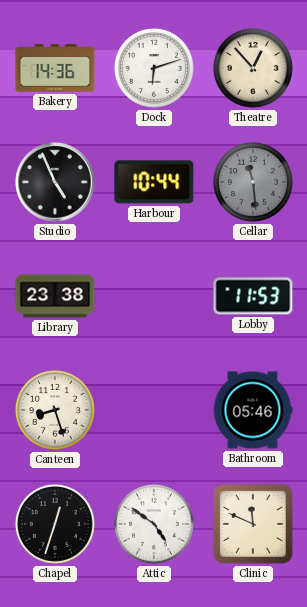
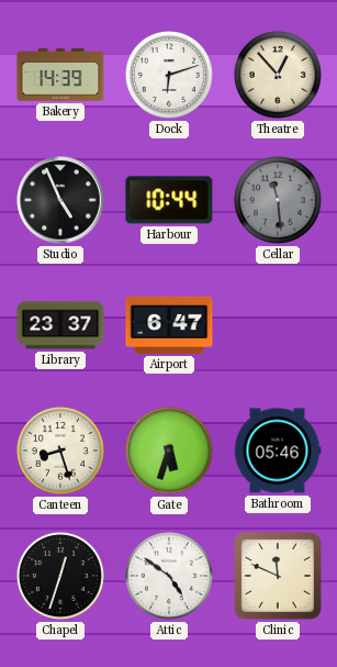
Bakery: 14:36 -> 14:39 (60, 76)
Library: 23:38 -> 23:37 (60, 325)
Airport: none -> 6:47 (169, 325)
Lobby: 11:53 -> none (253, 296)
Gate: none -> 5:33 (169, 451)
